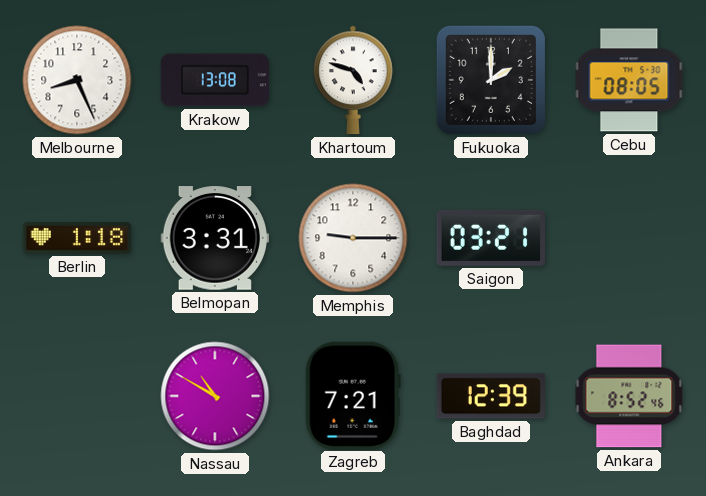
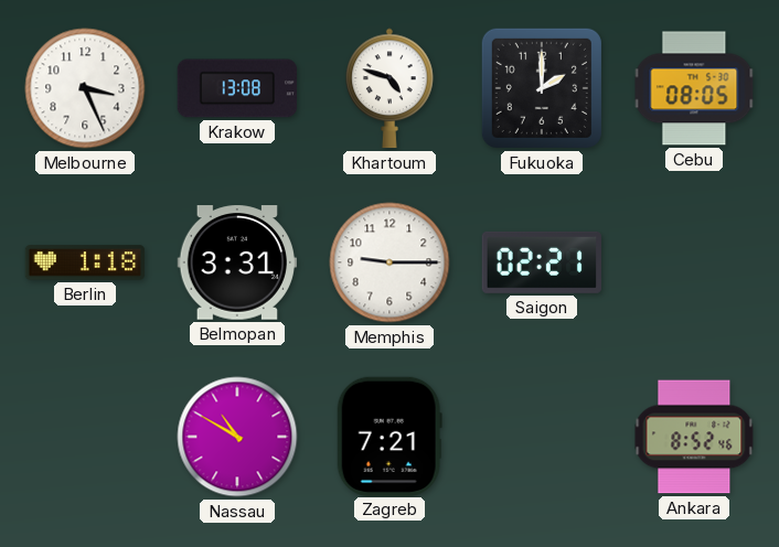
Melbourne: 8:26 -> 3:26 (85, 88)
Saigon: 03:21 -> 02:21 (541, 262)
Baghdad: 12:39 -> none (491, 396)
